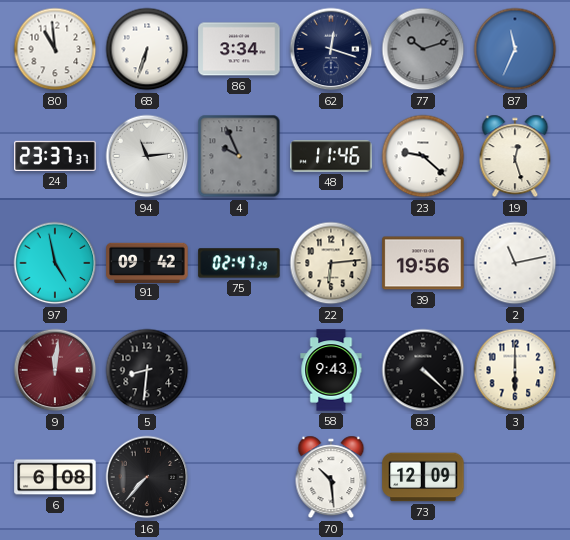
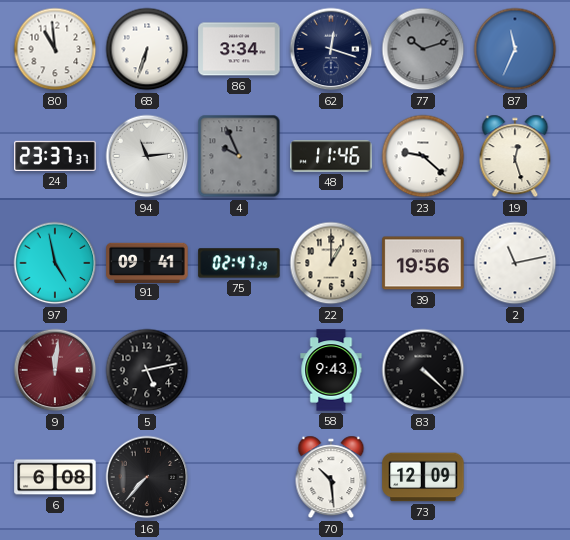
91: 09:42 -> 09:41 (147, 262)
22: 6:14 -> 1:00 (331, 263)
5: 8:31 -> 5:13 (147, 370)
3: 6:00 -> none (515, 370)
